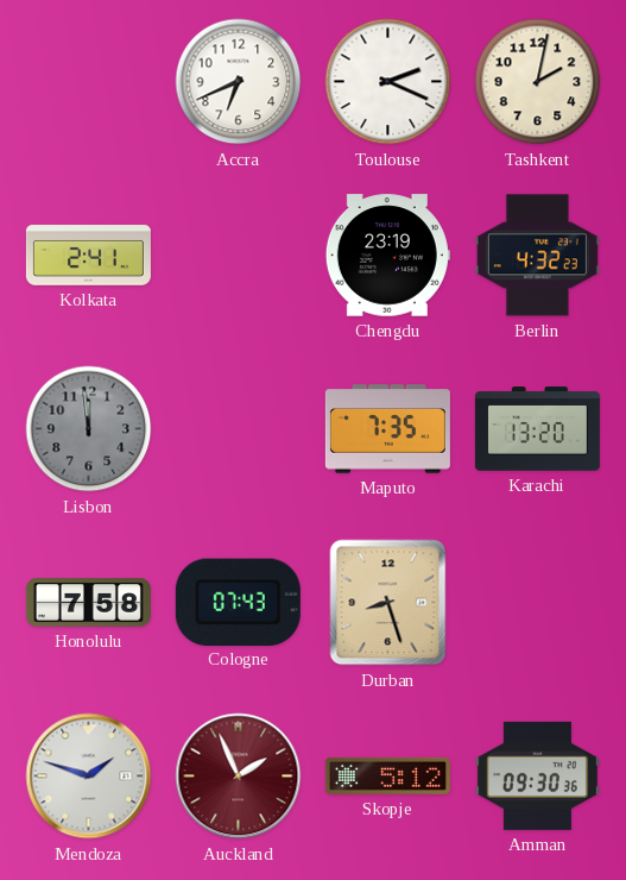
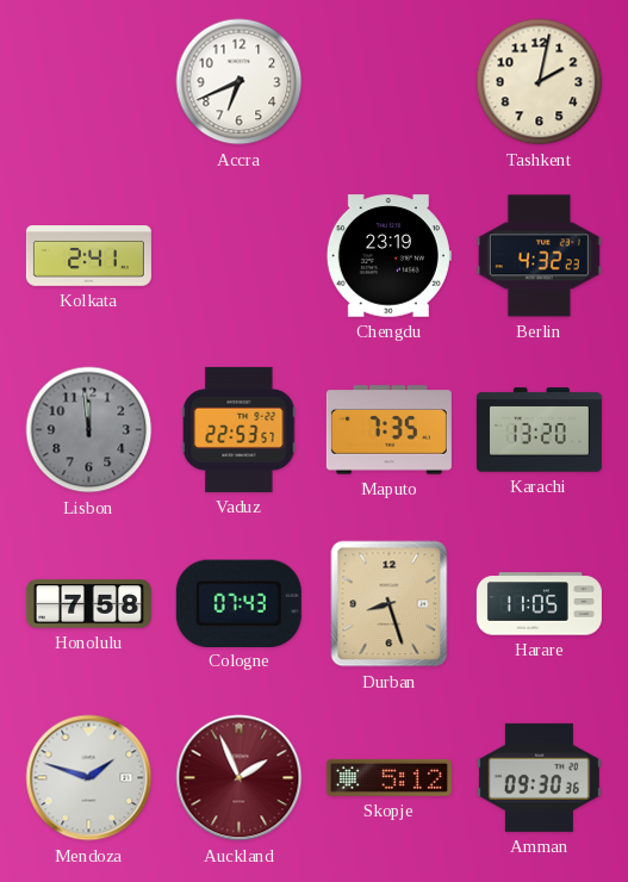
Toulouse: 2:19 -> none (388, 82)
Vaduz: none -> 22:53 (240, 429)
Harare: none -> 11:05 (539, 604)
